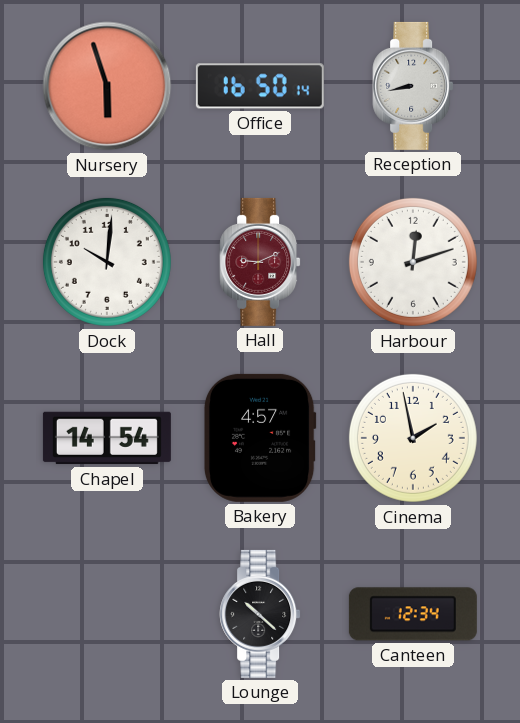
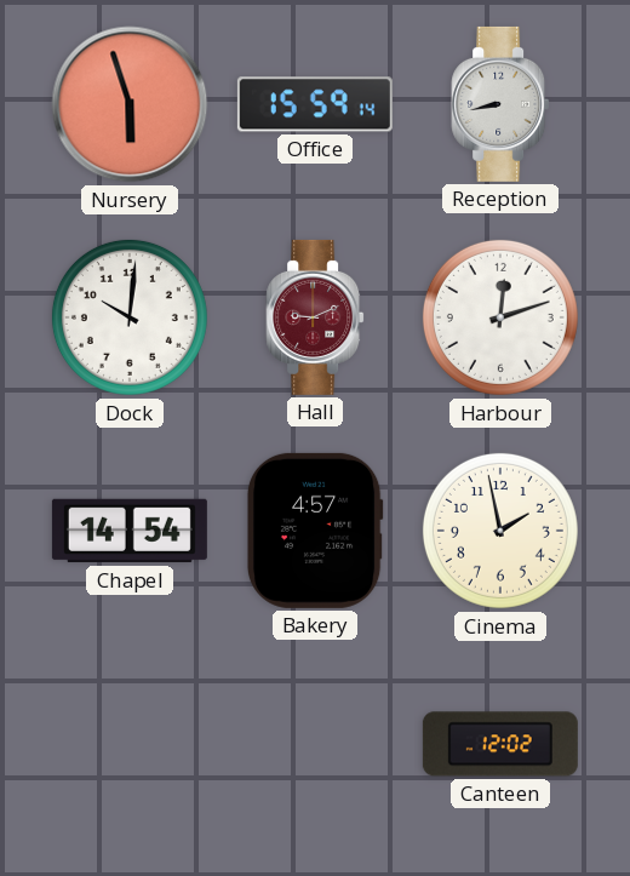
Office: 16:50 -> 15:59 (315, 104)
Lounge: 10:22 -> none (260, 614)
Canteen: 12:34 -> 12:02 (500, 744)
